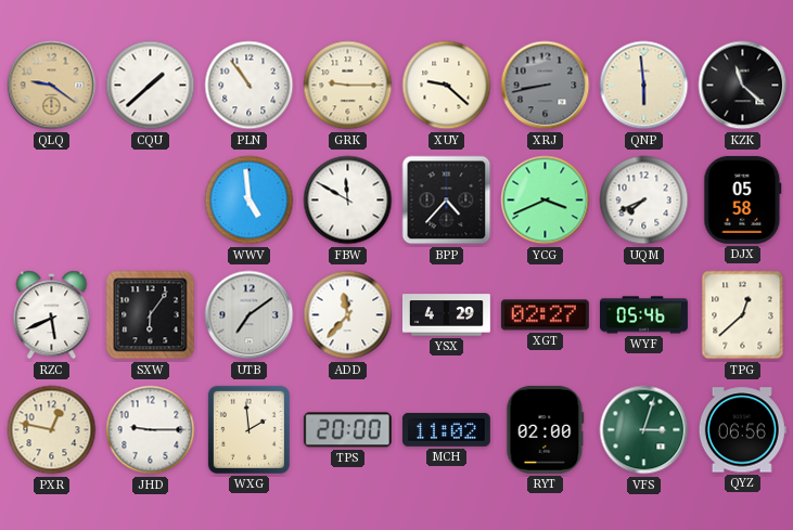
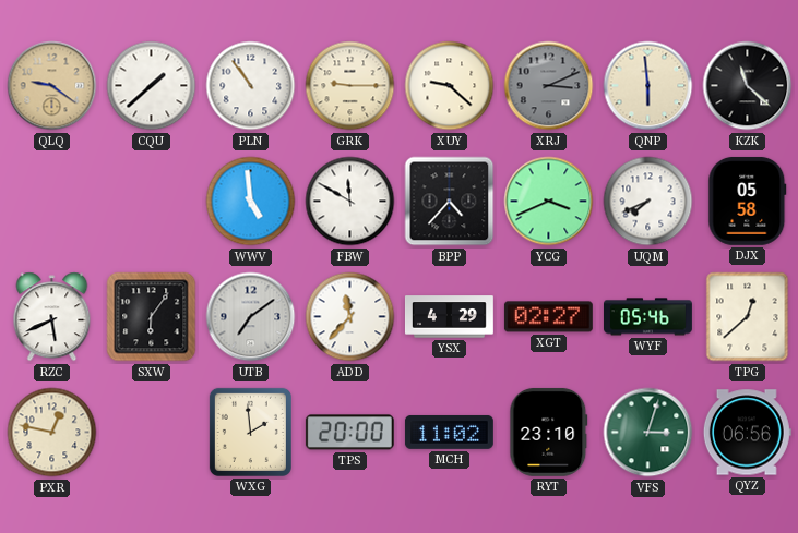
XRJ: 8:43 -> 3:11 (549, 86)
JHD: 9:15 -> none (151, 430)
RYT: 02:00 -> 23:10 (549, 432)
